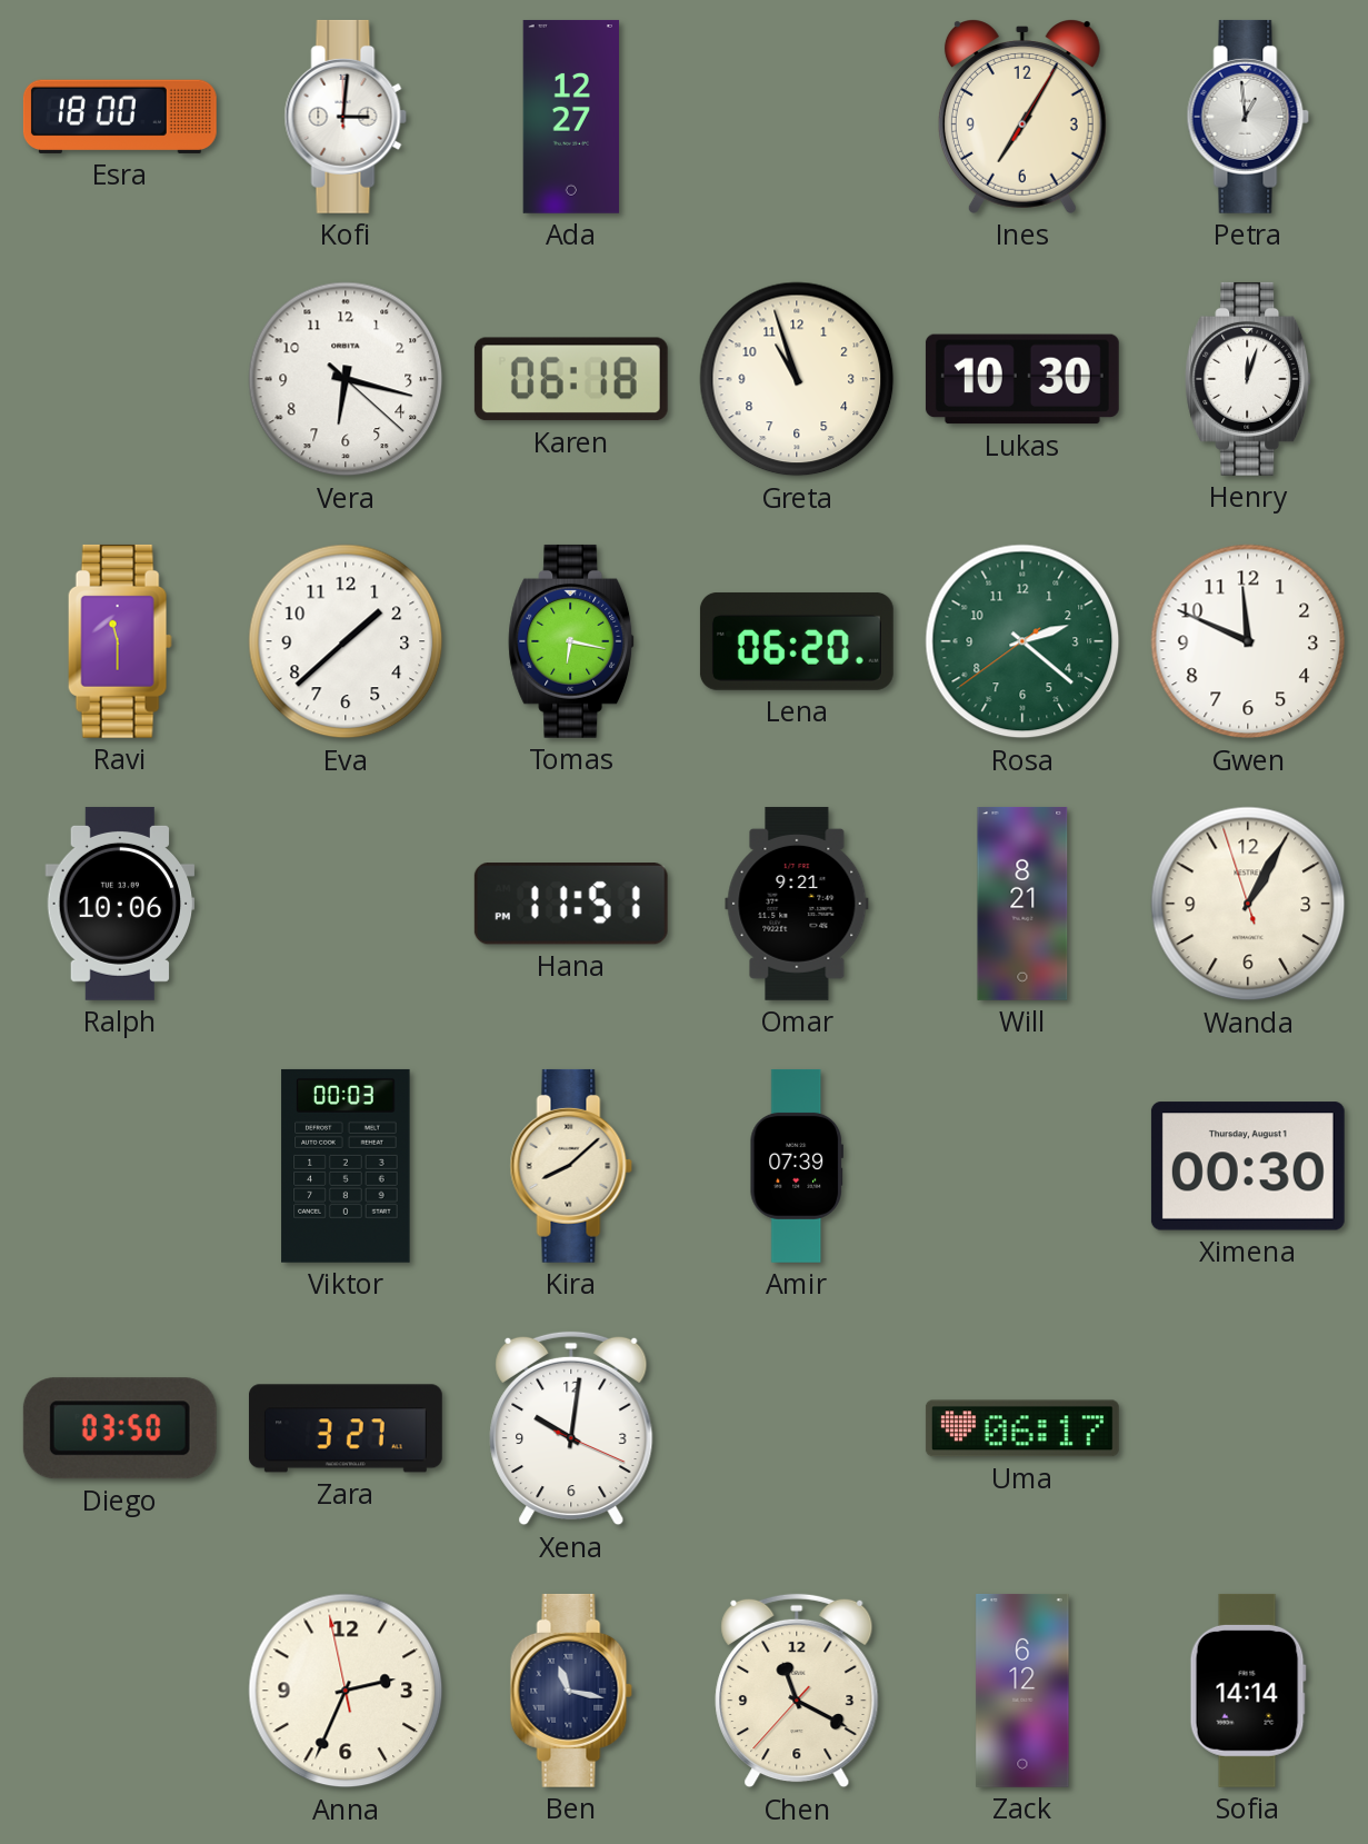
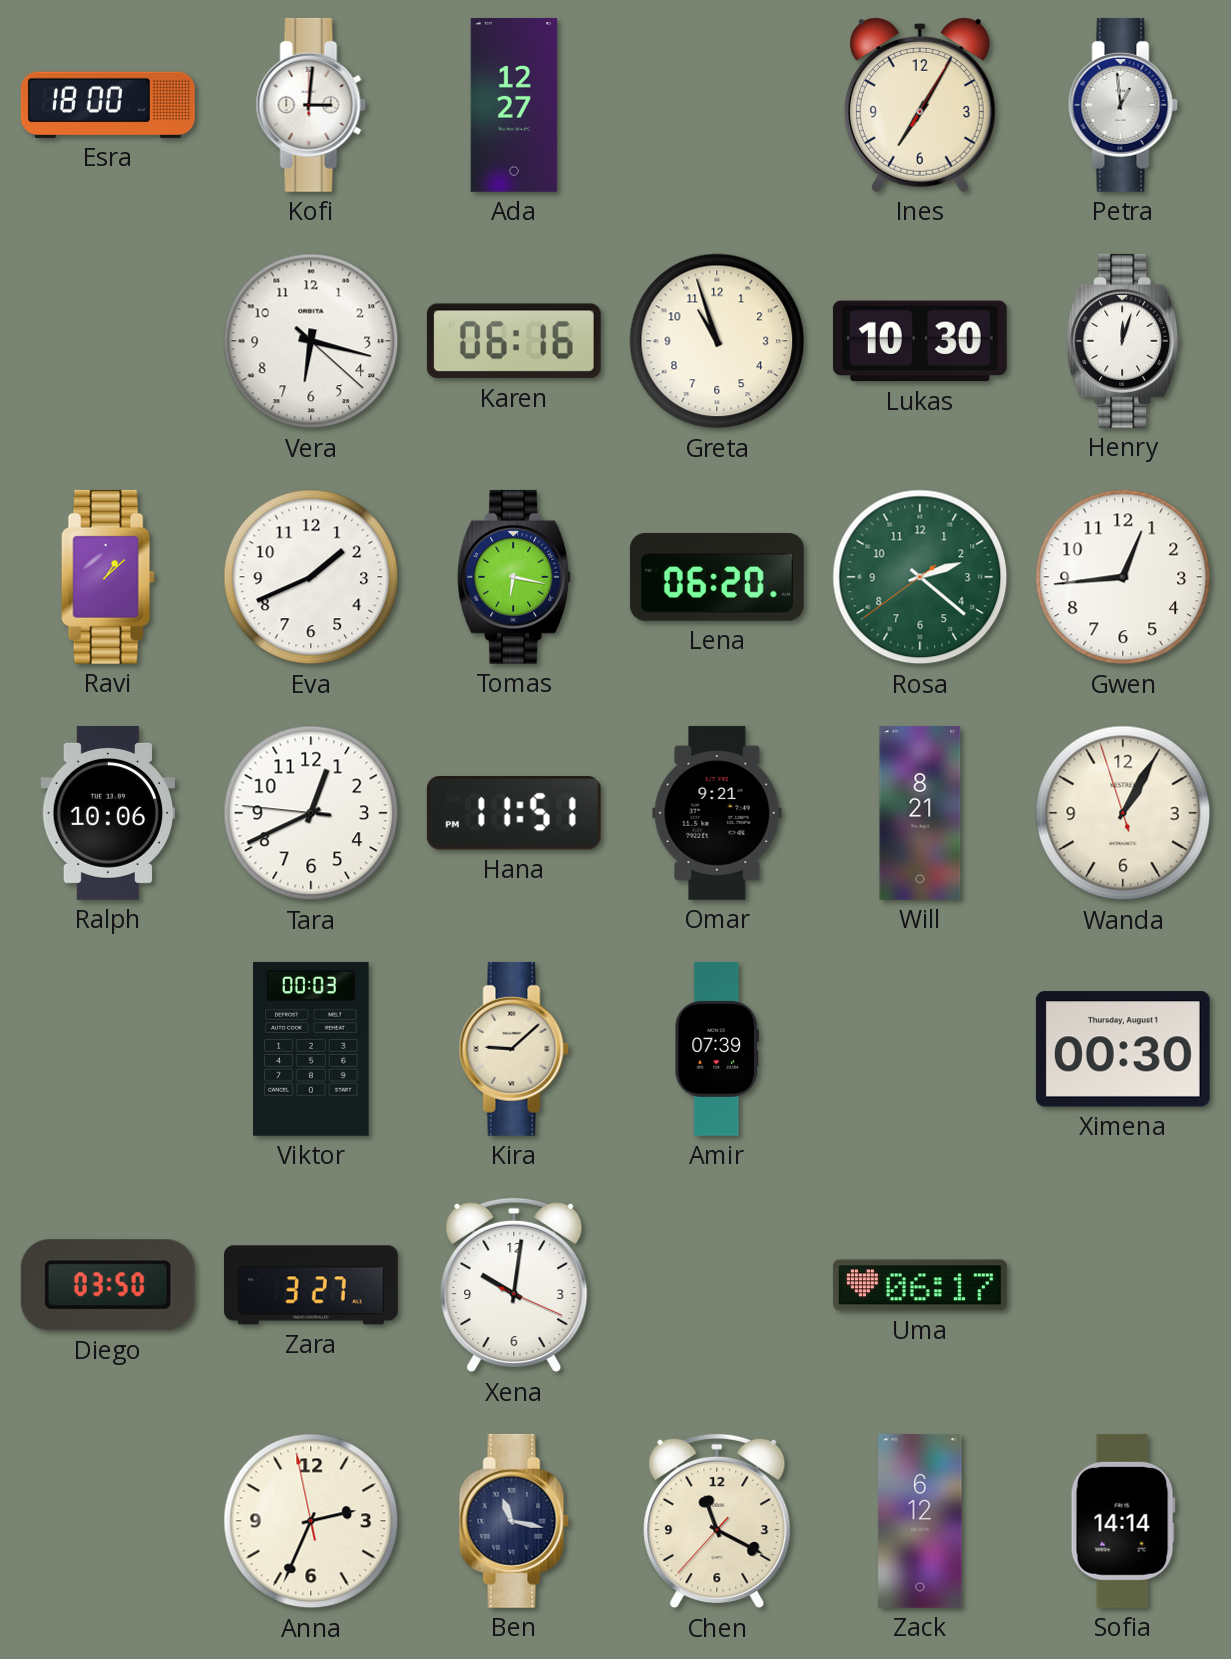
Karen: 06:18 -> 06:16 (514, 341)
Ravi: 11:30 -> 1:08 (108, 577)
Eva: 1:38 -> 1:41 (311, 577)
Gwen: 11:49 -> 12:44 (1123, 577)
Tara: none -> 12:40 (311, 813)
Kira: 8:08 -> 9:08 (514, 1049)
